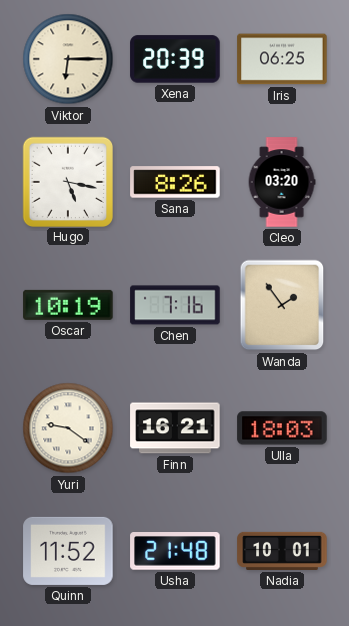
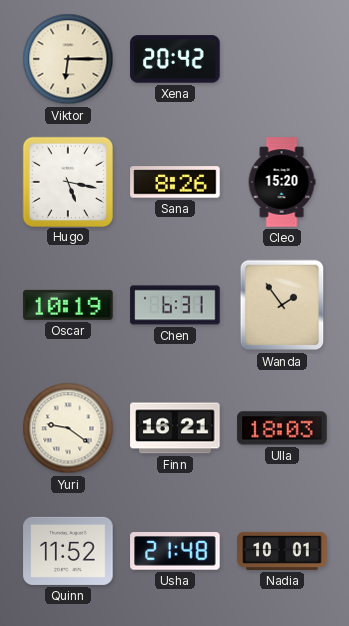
Xena: 20:39 -> 20:42 (175, 59)
Iris: 06:25 -> none (282, 59)
Cleo: 03:20 -> 15:20 (282, 182)
Chen: 7:16 -> 6:31 (175, 305)
